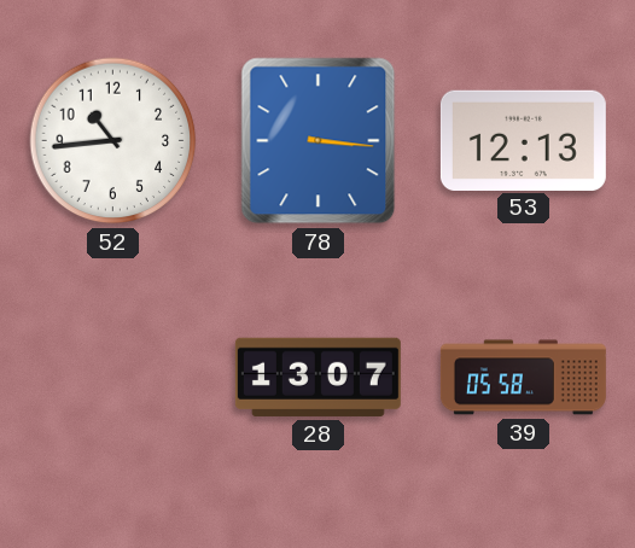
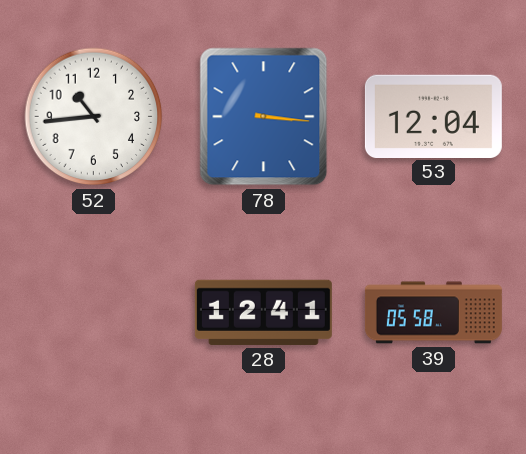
53: 12:13 -> 12:04 (433, 116)
28: 13:07 -> 12:41 (263, 312)
